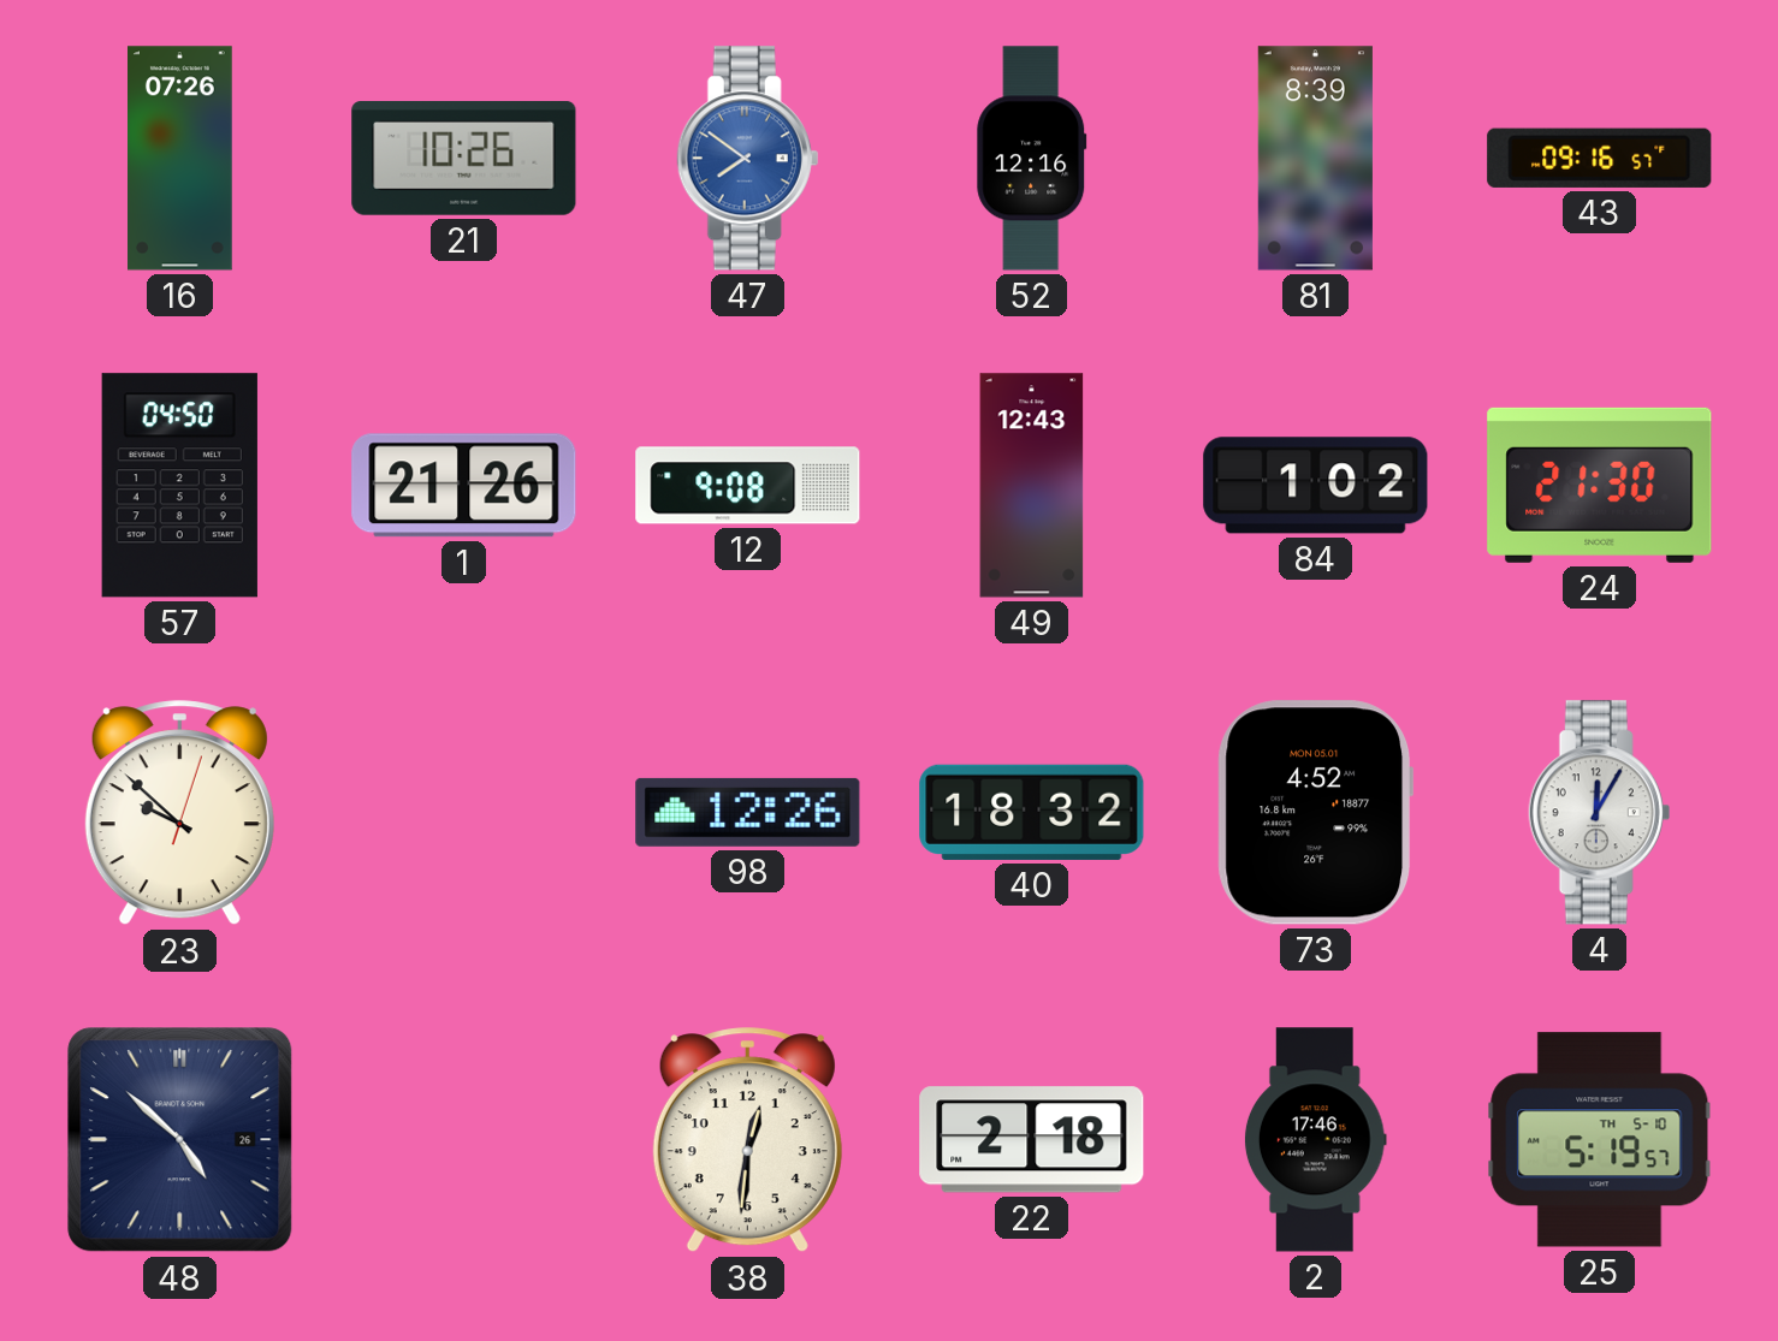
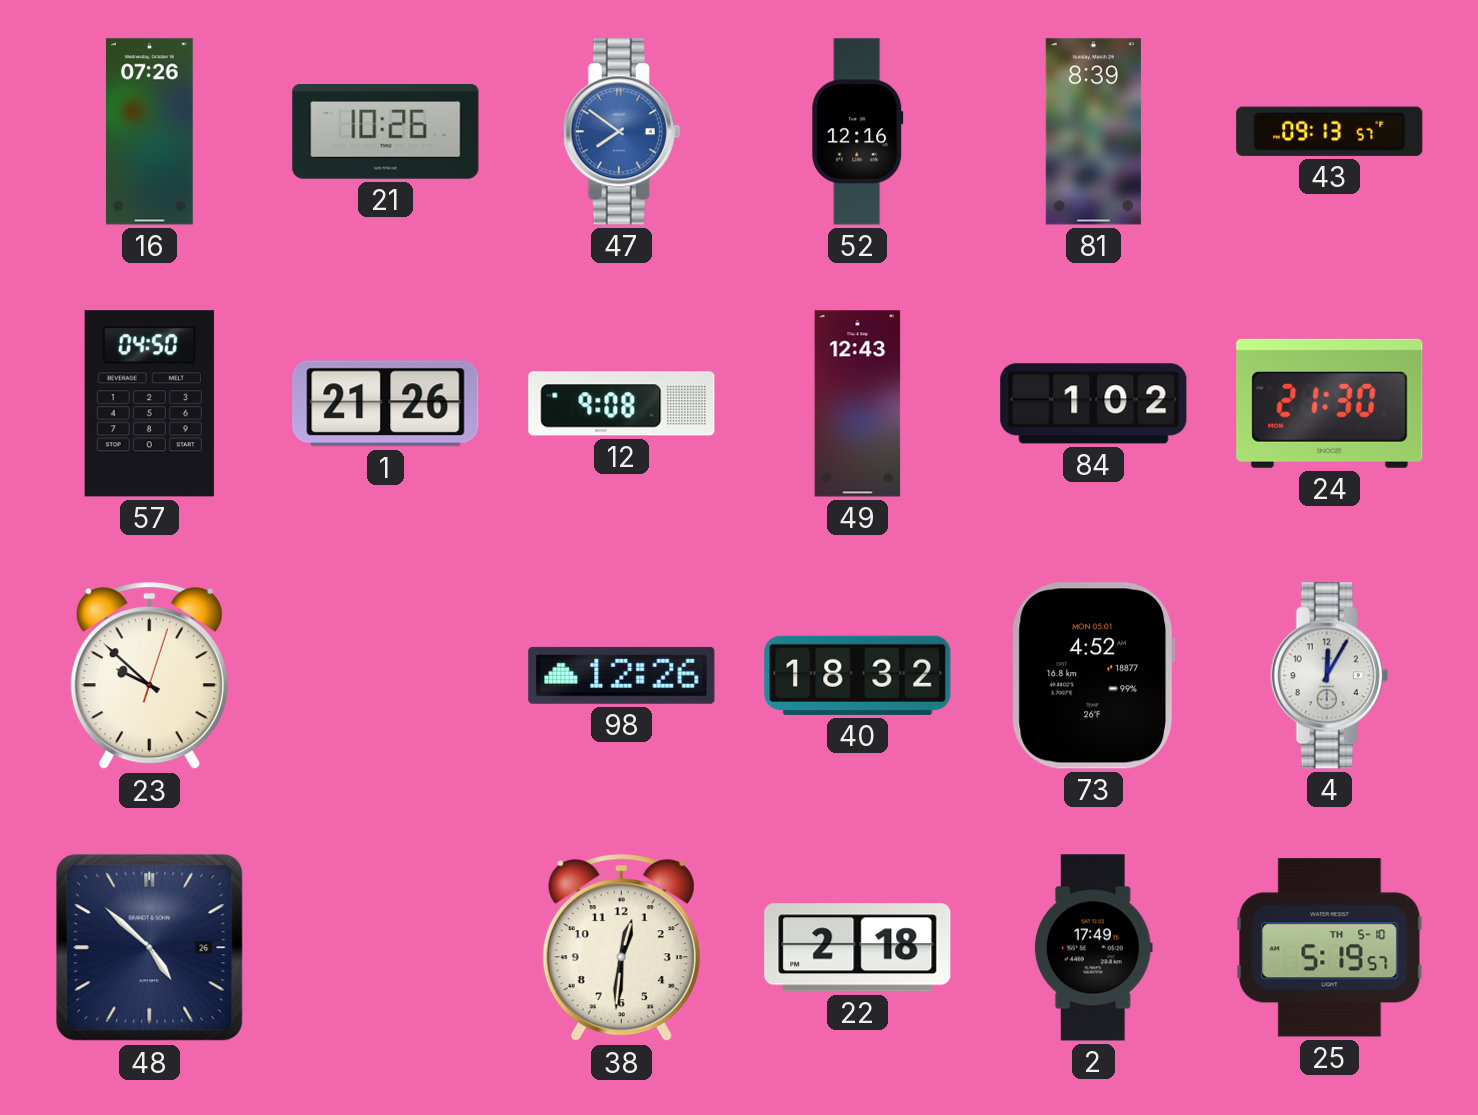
43: 09:16 -> 09:13 (1330, 131)
2: 17:46 -> 17:49 (1093, 948)
